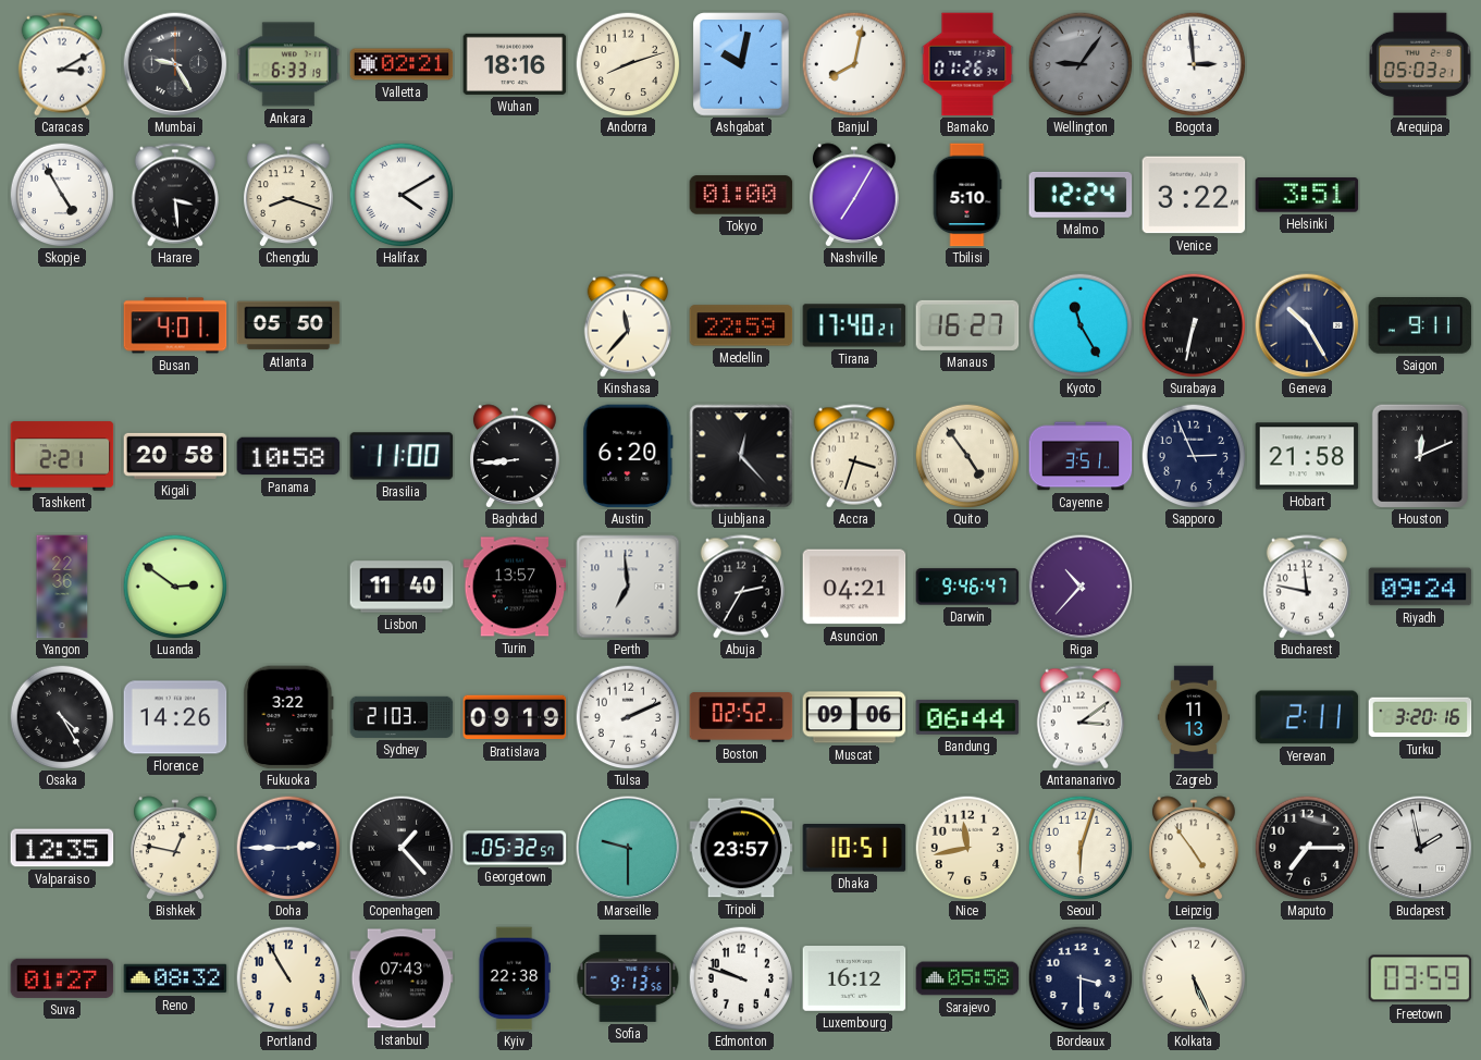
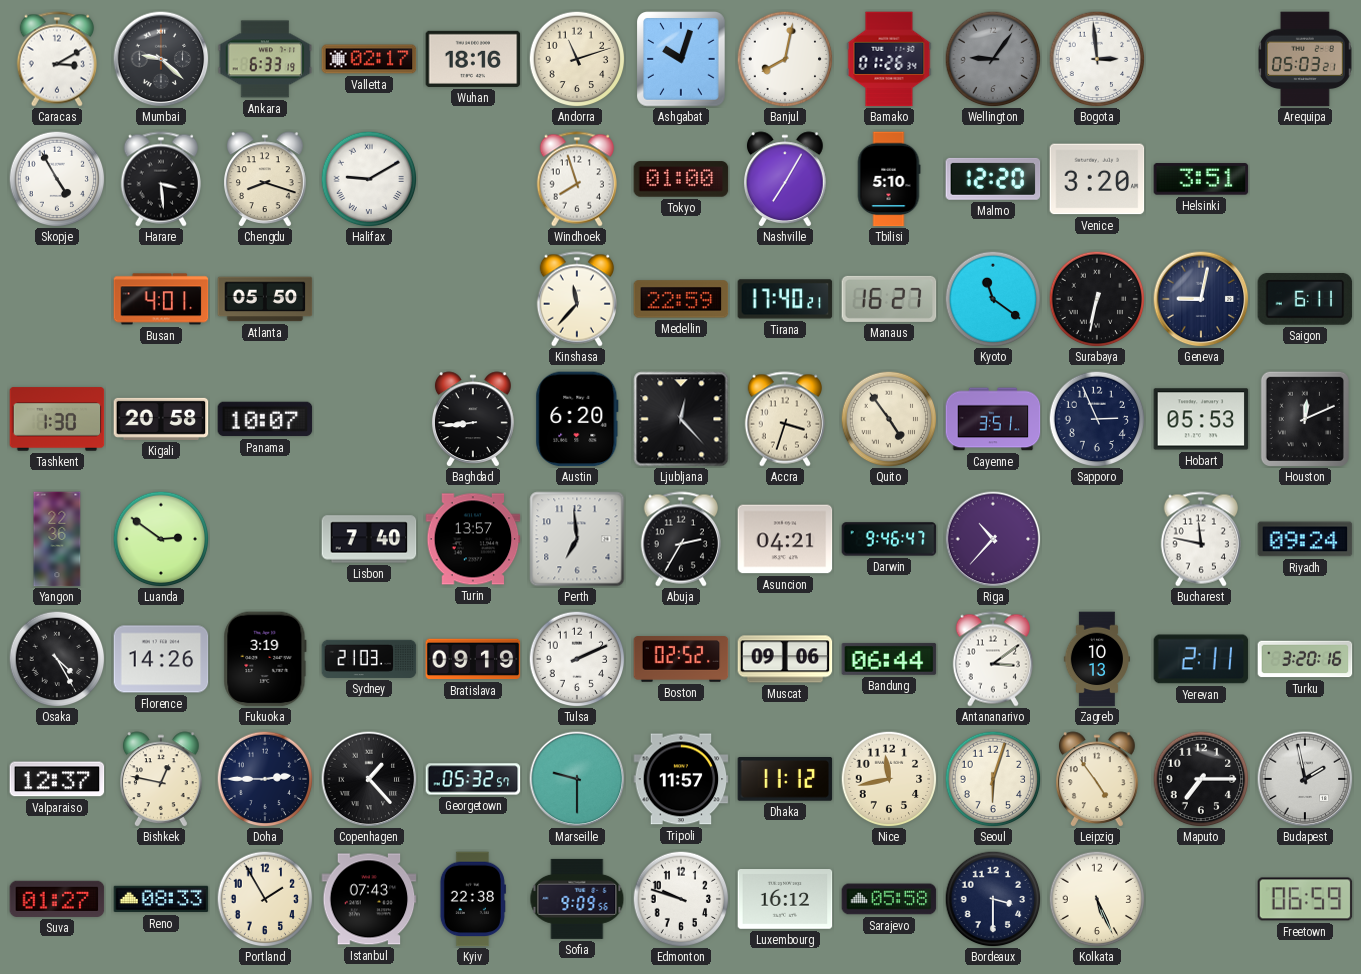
Mumbai: 9:25 -> 9:22 (161, 59)
Valletta: 02:21 -> 02:17 (369, 59)
Andorra: 8:12 -> 11:12 (577, 59)
Ashgabat: 10:02 -> 10:03 (682, 59)
Halifax: 4:10 -> 9:10 (369, 179)
Windhoek: none -> 7:57 (577, 179)
Malmo: 12:24 -> 12:20 (993, 179)
Venice: 3:22 -> 3:20 (1097, 179)
Kyoto: 11:25 -> 11:21 (993, 299)
Geneva: 10:25 -> 9:02 (1201, 299)
Saigon: 9:11 -> 6:11 (1305, 300)
Tashkent: 2:21 -> 1:30 (57, 419)
Panama: 10:58 -> 10:07 (265, 419)
Brasilia: 11:00 -> none (402, 456)
Hobart: 21:58 -> 05:53 (1201, 419)
Lisbon: 11:40 -> 7:40 (369, 539)
Fukuoka: 3:22 -> 3:19 (265, 659)
Zagreb: 11:13 -> 10:13 (1096, 659)
Valparaiso: 12:35 -> 12:37 (57, 779)
Tripoli: 23:57 -> 11:57 (681, 779)
Dhaka: 10:51 -> 11:12 (785, 779)
Reno: 08:32 -> 08:33 (161, 899)
Portland: 10:55 -> 1:55 (265, 899)
Sofia: 9:13 -> 9:09 (577, 899)
Freetown: 03:59 -> 06:59 (1305, 899)
